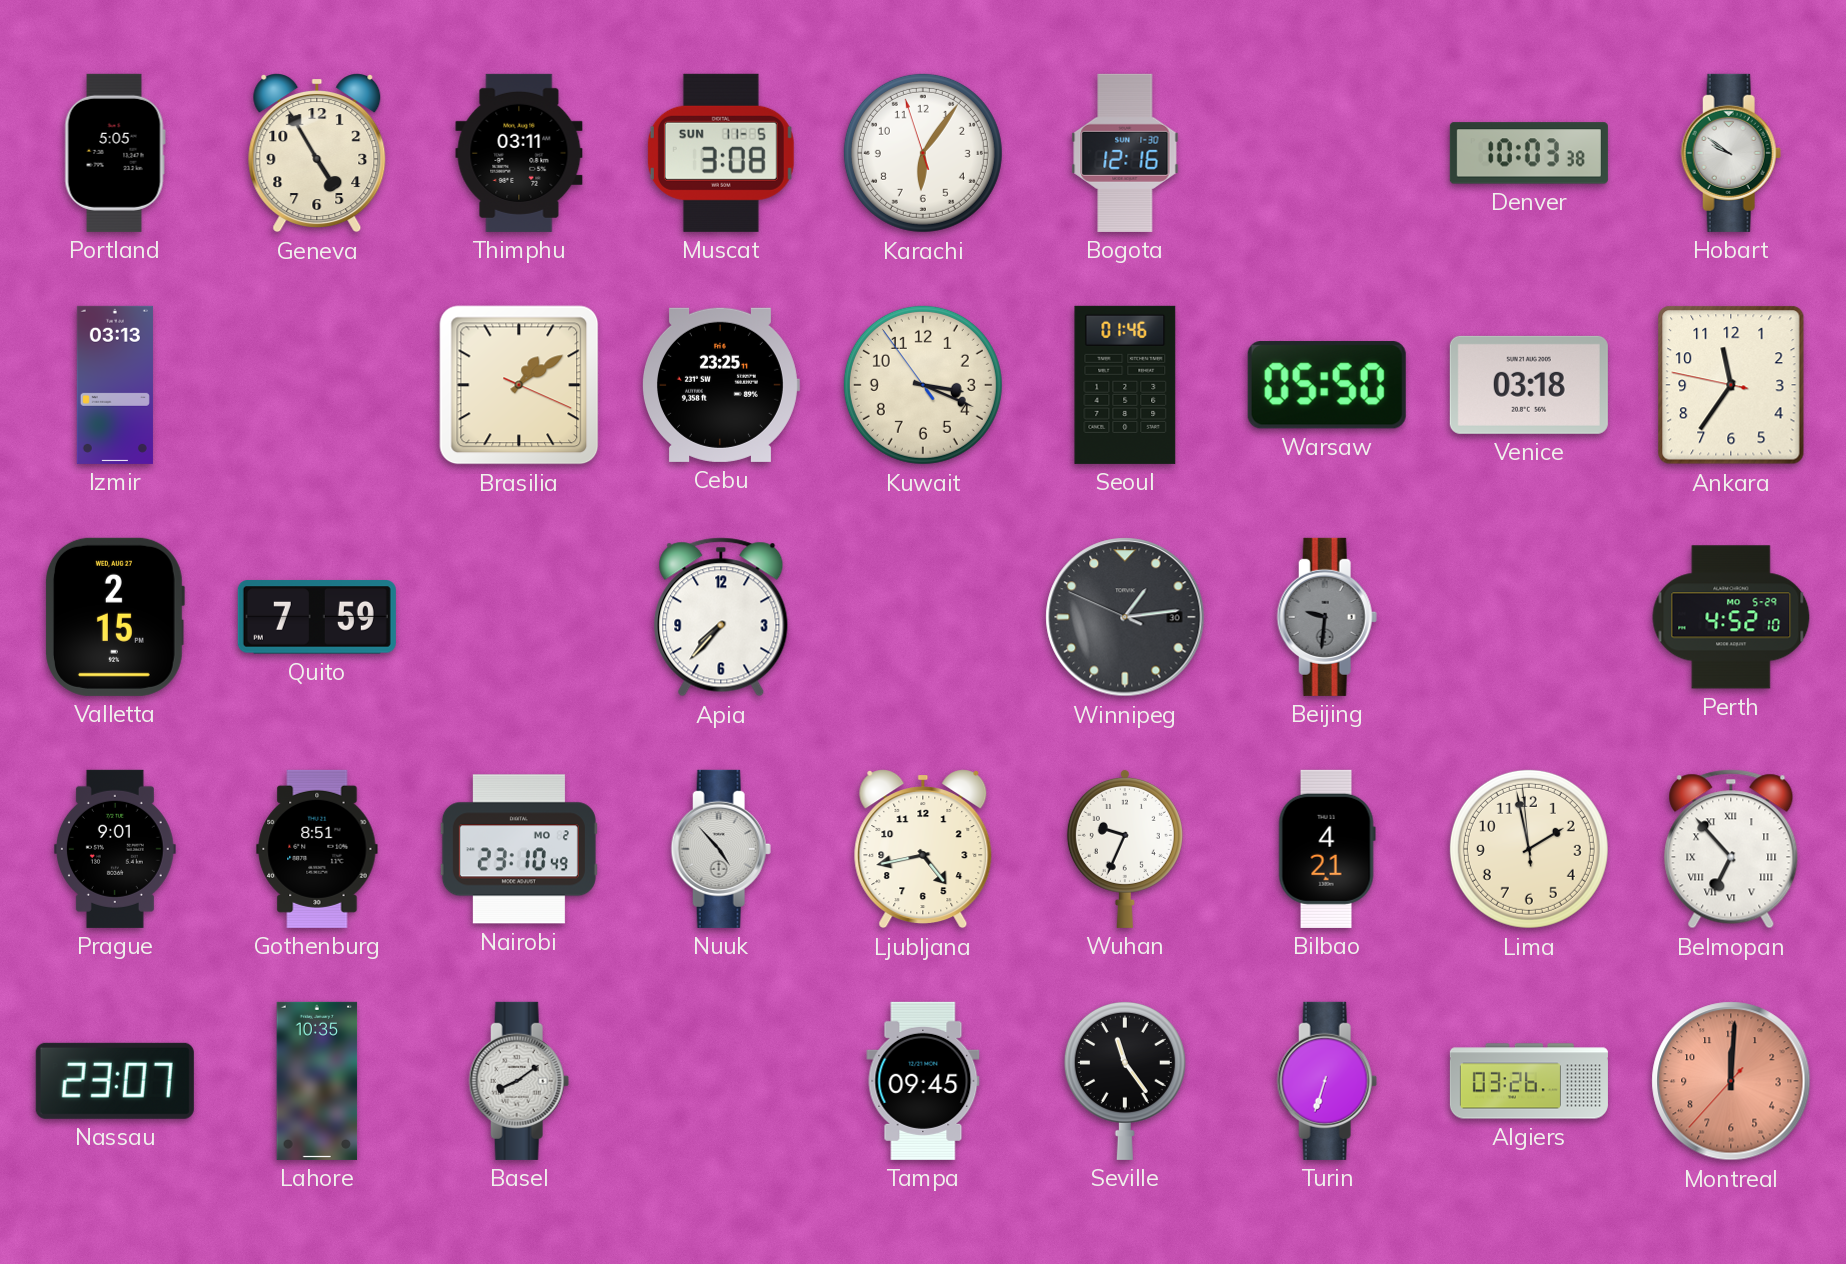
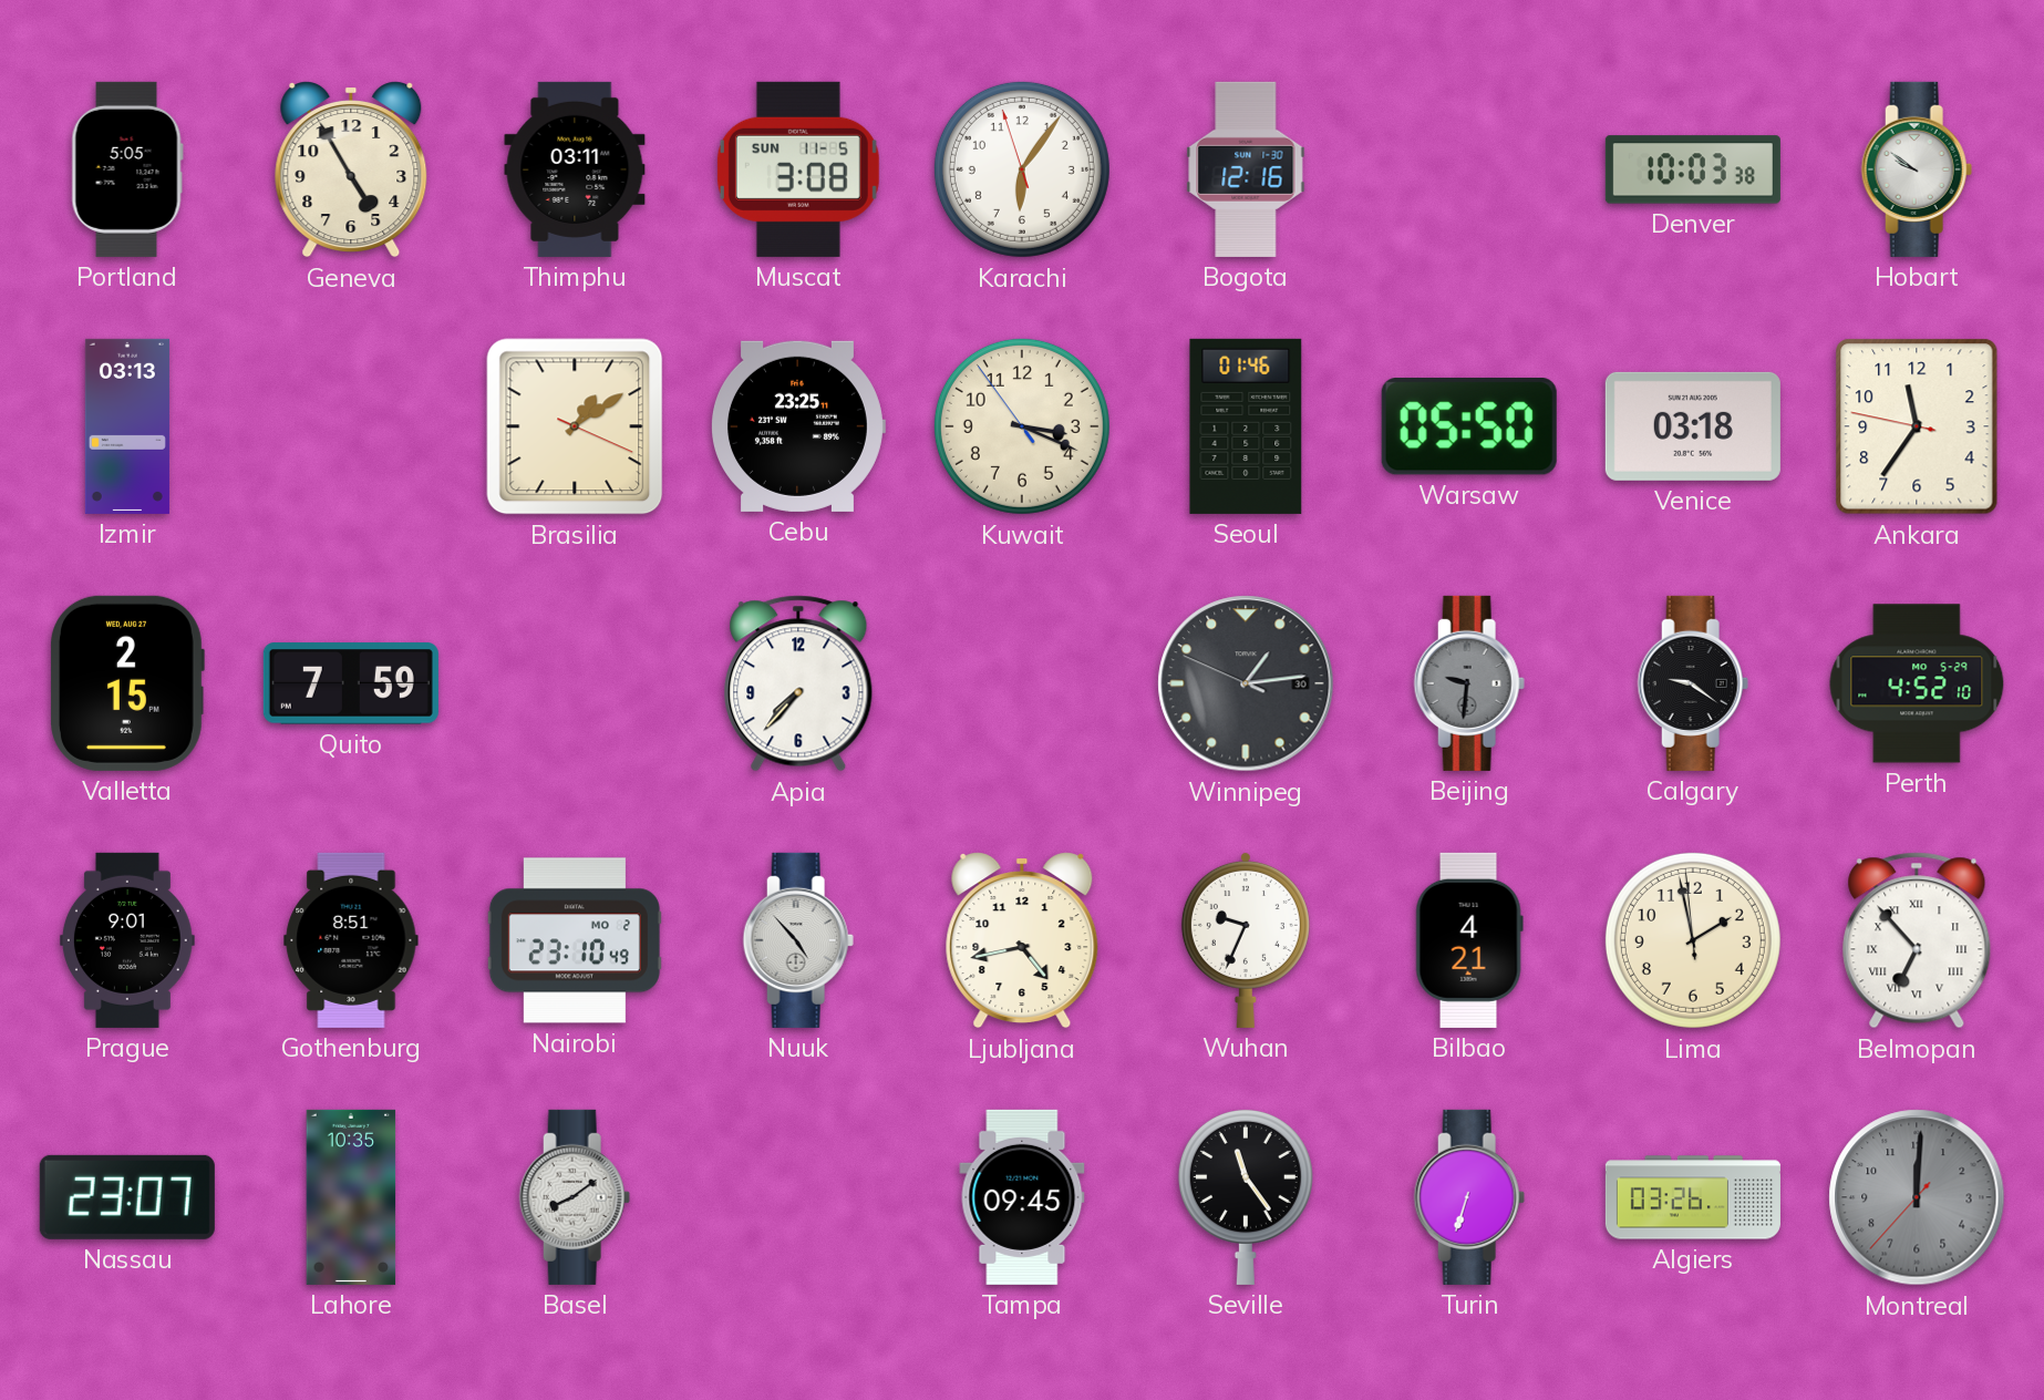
Calgary: none -> 9:21 (1693, 683)
Montreal dial: salmon -> grey (1917, 1197)
